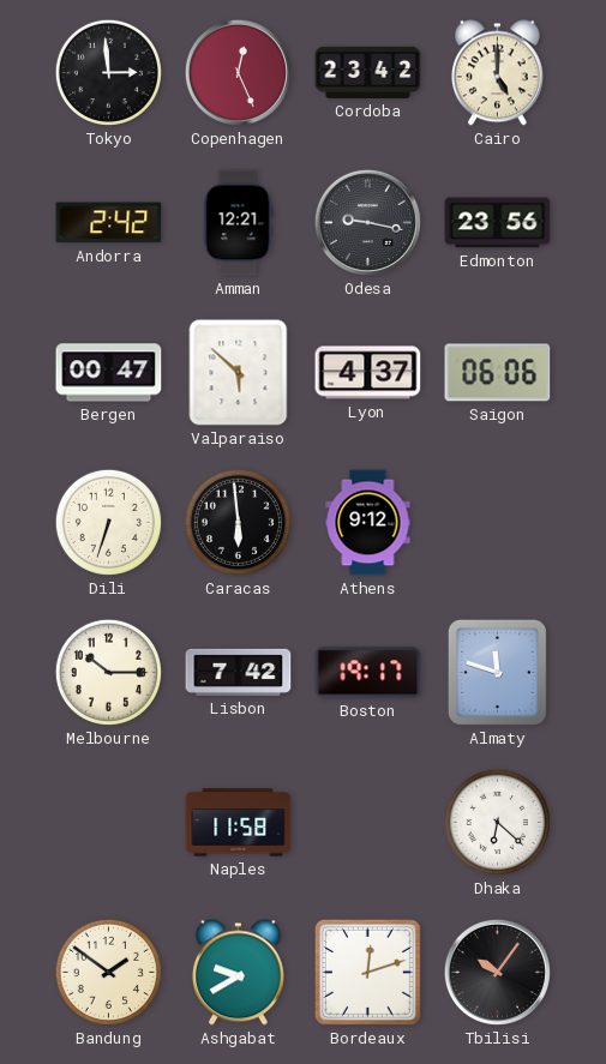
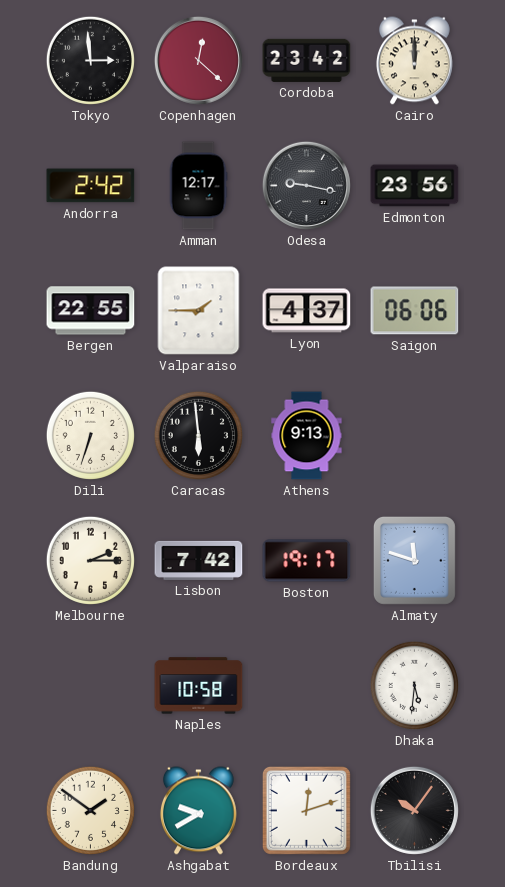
Copenhagen: 12:26 -> 12:22 (198, 60)
Cairo: 5:00 -> 12:00 (414, 61)
Amman: 12:21 -> 12:17 (198, 186)
Bergen: 00:47 -> 22:55 (91, 311)
Valparaiso: 5:52 -> 1:45 (199, 311)
Athens: 9:12 -> 9:13 (307, 436)
Melbourne: 10:15 -> 2:15 (90, 560)
Naples: 11:58 -> 10:58 (199, 686)
Dhaka: 6:22 -> 5:31 (414, 685)
